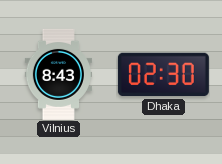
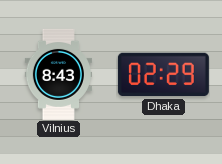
Dhaka: 02:30 -> 02:29 (163, 75)
